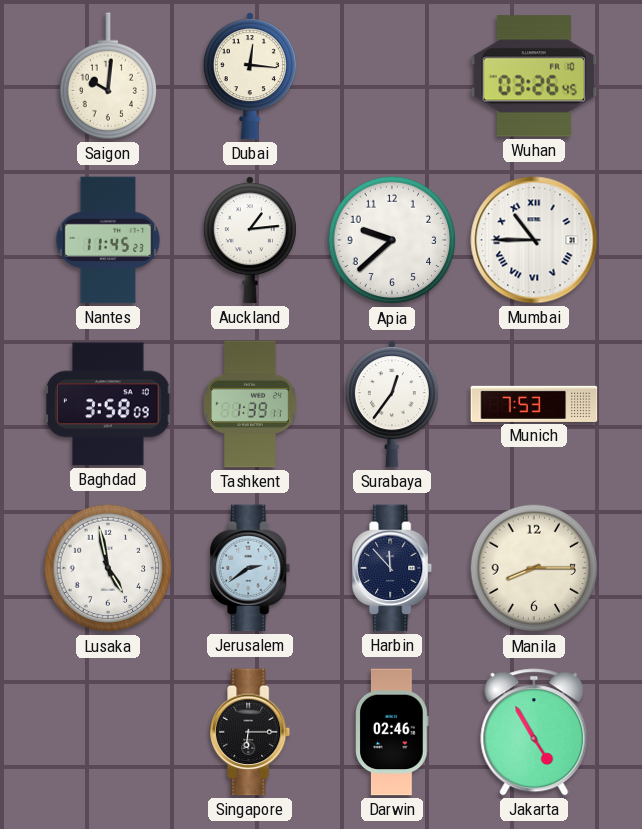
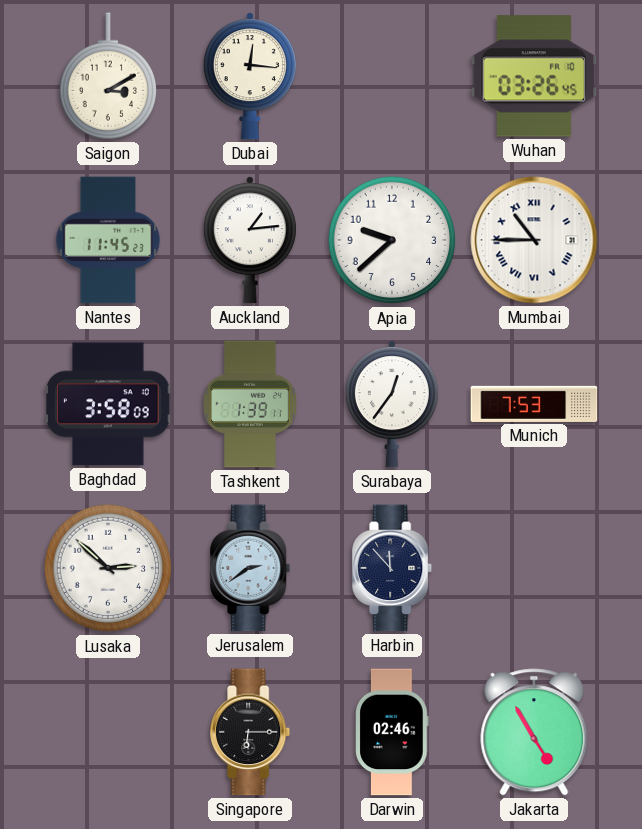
Saigon: 10:01 -> 3:10 (107, 76)
Lusaka: 4:58 -> 2:52 (108, 568)
Manila: 8:15 -> none (534, 568)
